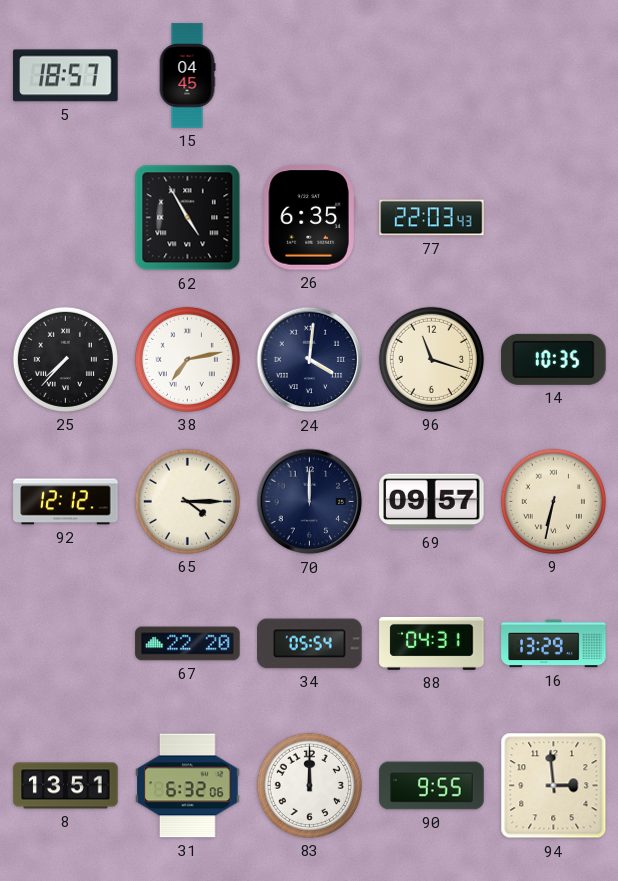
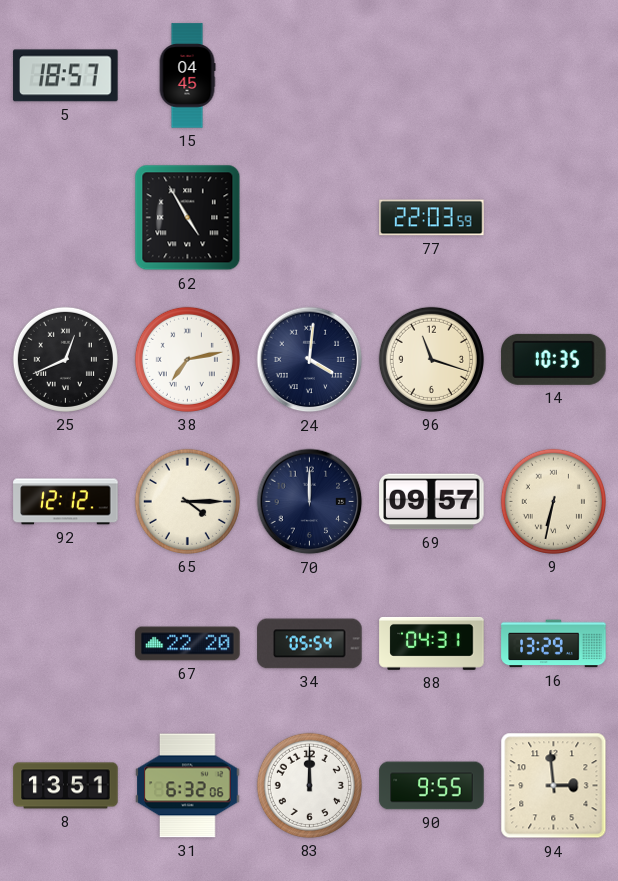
26: 6:35 -> none (309, 218)
77: 22:03:43 -> 22:03:59 (432, 218)
25: 7:37 -> 12:41 (65, 359)
